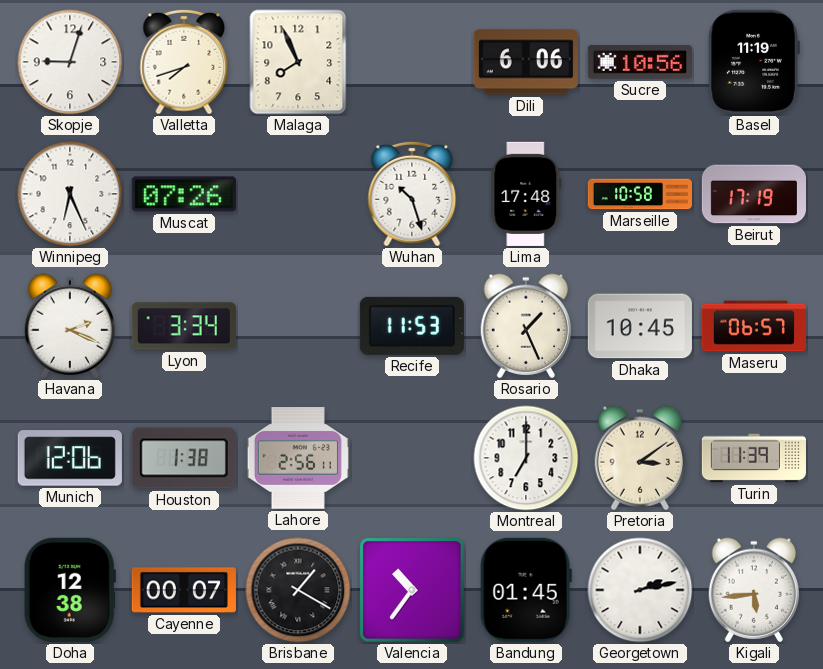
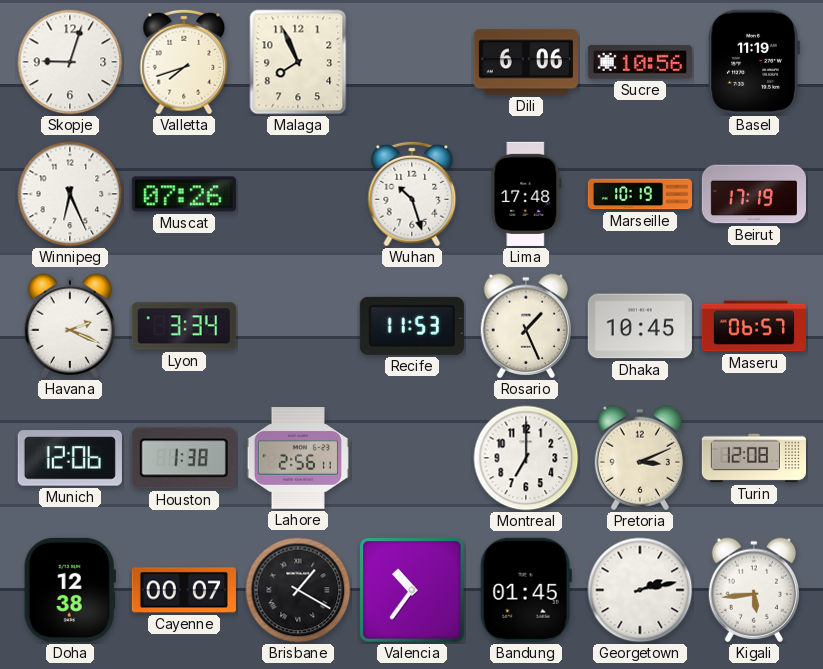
Marseille: 10:58 -> 10:19 (639, 194)
Pretoria: 3:09 -> 3:11 (639, 458)
Turin: 11:39 -> 12:08 (753, 458)
